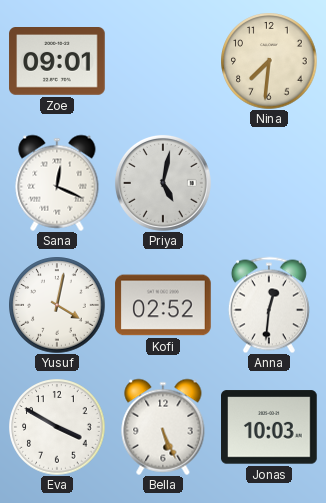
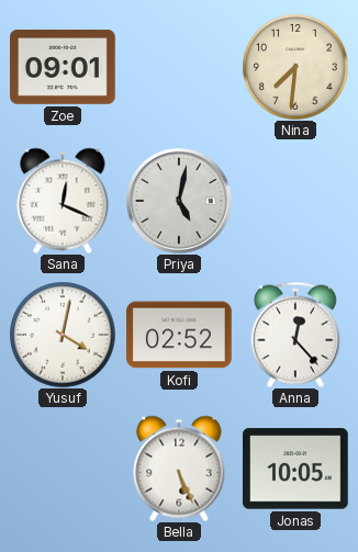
Anna: 12:31 -> 12:23 (295, 335)
Eva: 3:50 -> none (57, 427)
Jonas: 10:03 -> 10:05 (295, 469)
